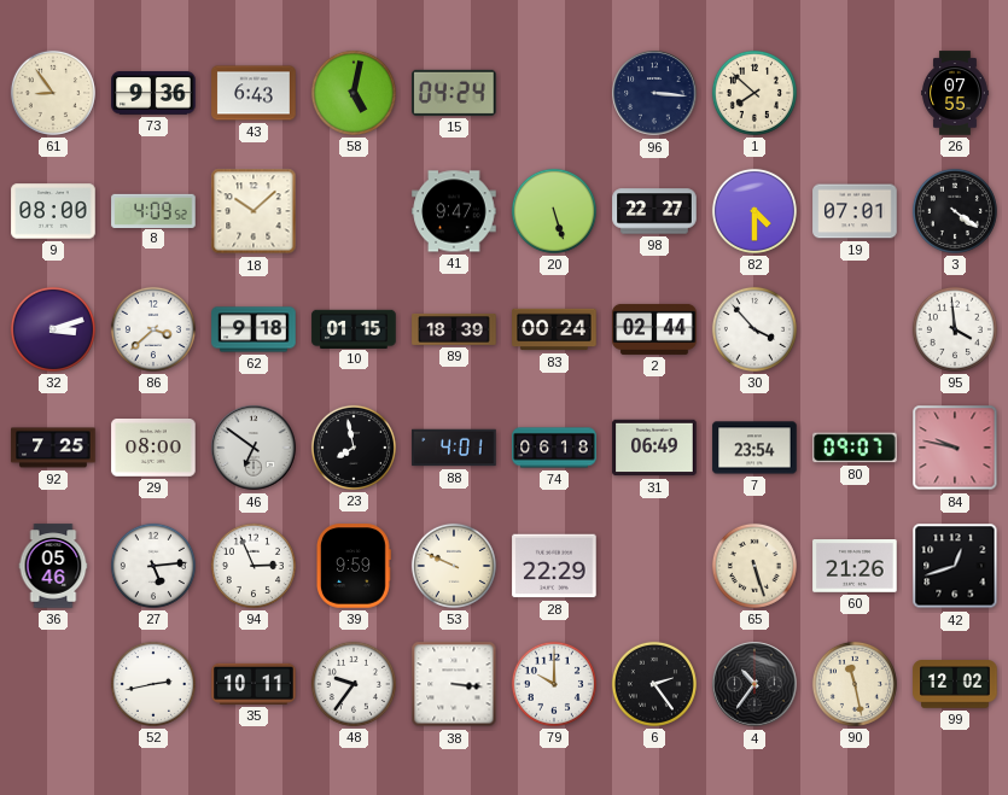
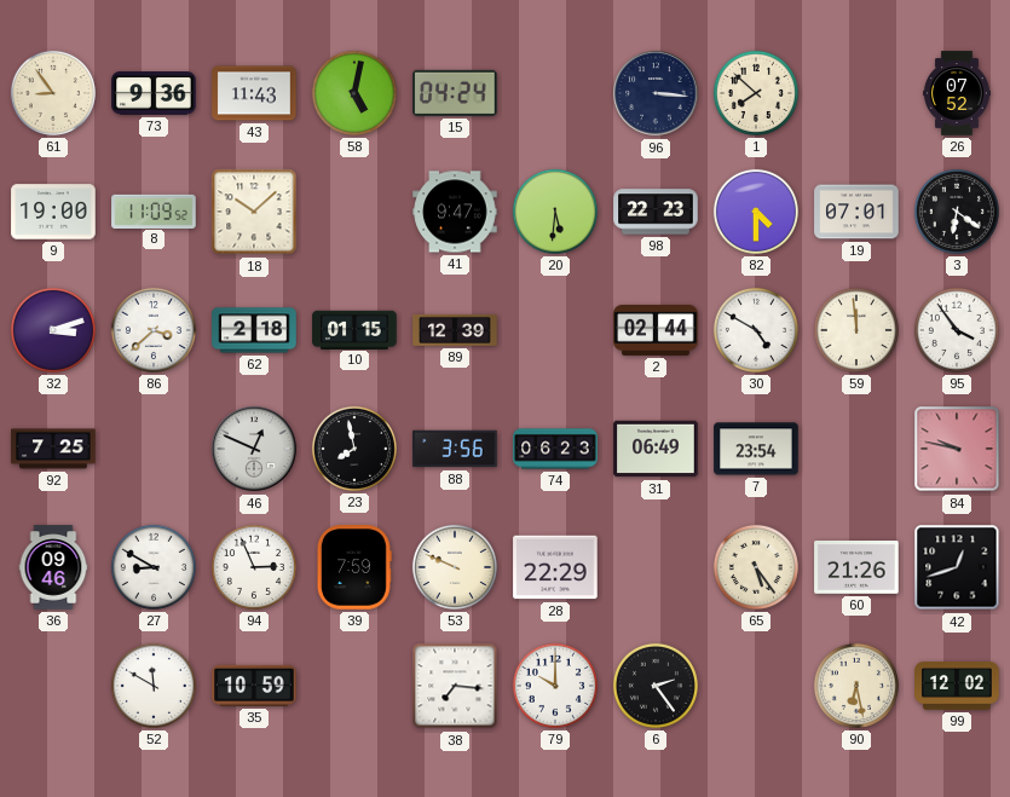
43: 6:43 -> 11:43 (254, 93)
26: 07:55 -> 07:52 (957, 93)
9: 08:00 -> 19:00 (53, 212)
8: 4:09 -> 11:09 (154, 210)
20: 5:27 -> 5:31 (555, 212)
98: 22:27 -> 22:23 (656, 212)
3: 4:21 -> 6:21 (957, 212)
62: 9:18 -> 2:18 (254, 330)
89: 18:39 -> 12:39 (455, 330)
83: 00:24 -> none (554, 329)
30: 3:53 -> 4:50 (756, 330)
59: none -> 11:59 (856, 330)
95: 3:59 -> 3:54 (957, 330)
29: 08:00 -> none (153, 449)
46: 6:51 -> 12:49 (254, 449)
88: 4:01 -> 3:56 (455, 449)
74: 06:18 -> 06:23 (555, 449)
80: 09:07 -> none (855, 448)
36: 05:46 -> 09:46 (53, 567)
27: 5:14 -> 8:50 (154, 567)
39: 9:59 -> 7:59 (354, 567)
65: 5:27 -> 5:24 (756, 567)
52: 2:43 -> 11:50 (154, 686)
35: 10:11 -> 10:59 (254, 686)
48: 9:36 -> none (354, 684)
38: 3:16 -> 7:16 (455, 686)
4: 10:36 -> none (754, 684)
90: 11:28 -> 6:28 (856, 686)
